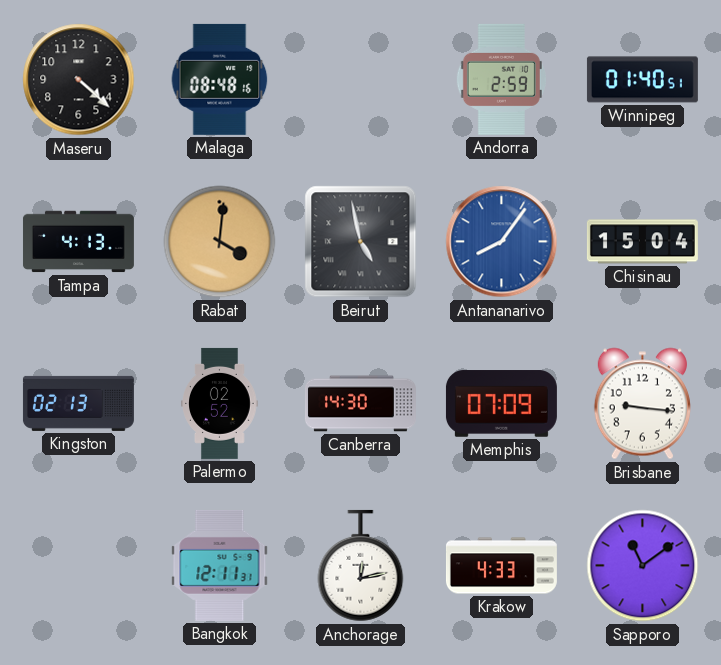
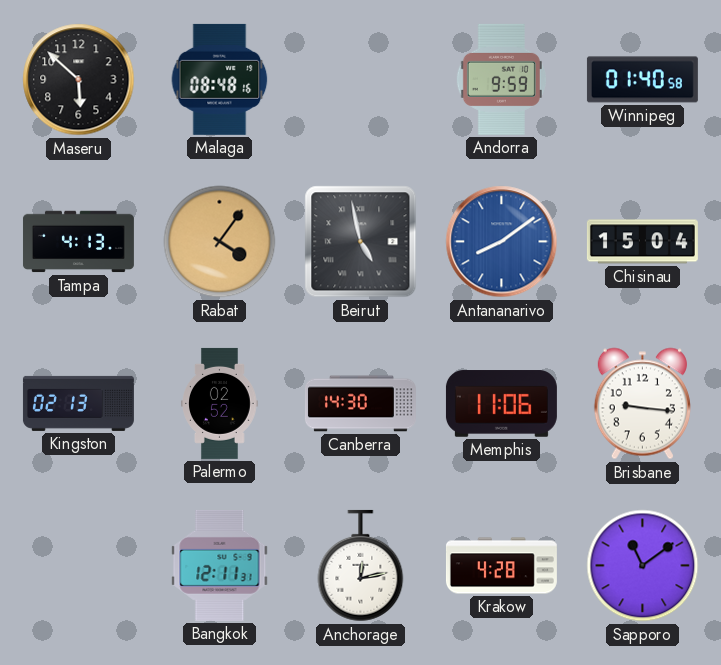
Maseru: 4:22 -> 5:52 (79, 80)
Andorra: 2:59 -> 9:59 (501, 79)
Winnipeg: 01:40:51 -> 01:40:58 (642, 80)
Rabat: 4:01 -> 4:06 (220, 242)
Antananarivo: 8:06 -> 8:09 (502, 242)
Memphis: 07:09 -> 11:06 (501, 404)
Krakow: 4:33 -> 4:28 (501, 566)
